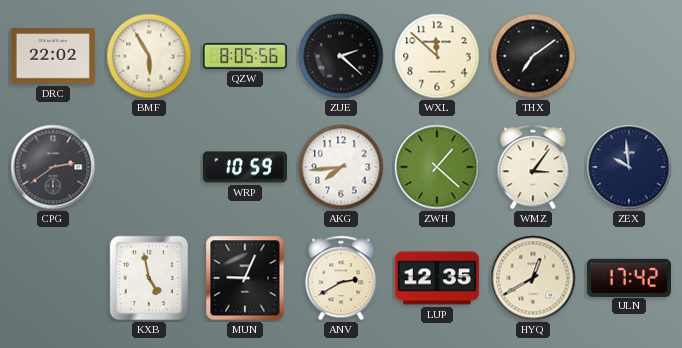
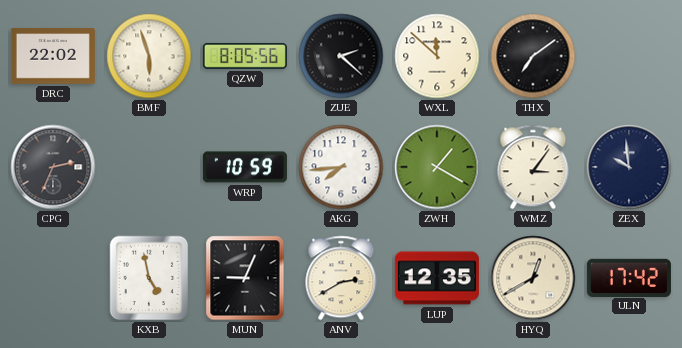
BMF: 5:55 -> 5:57 (149, 56)
CPG: 2:39 -> 2:34 (53, 167)
ZWH: 1:22 -> 1:20 (437, 167)
